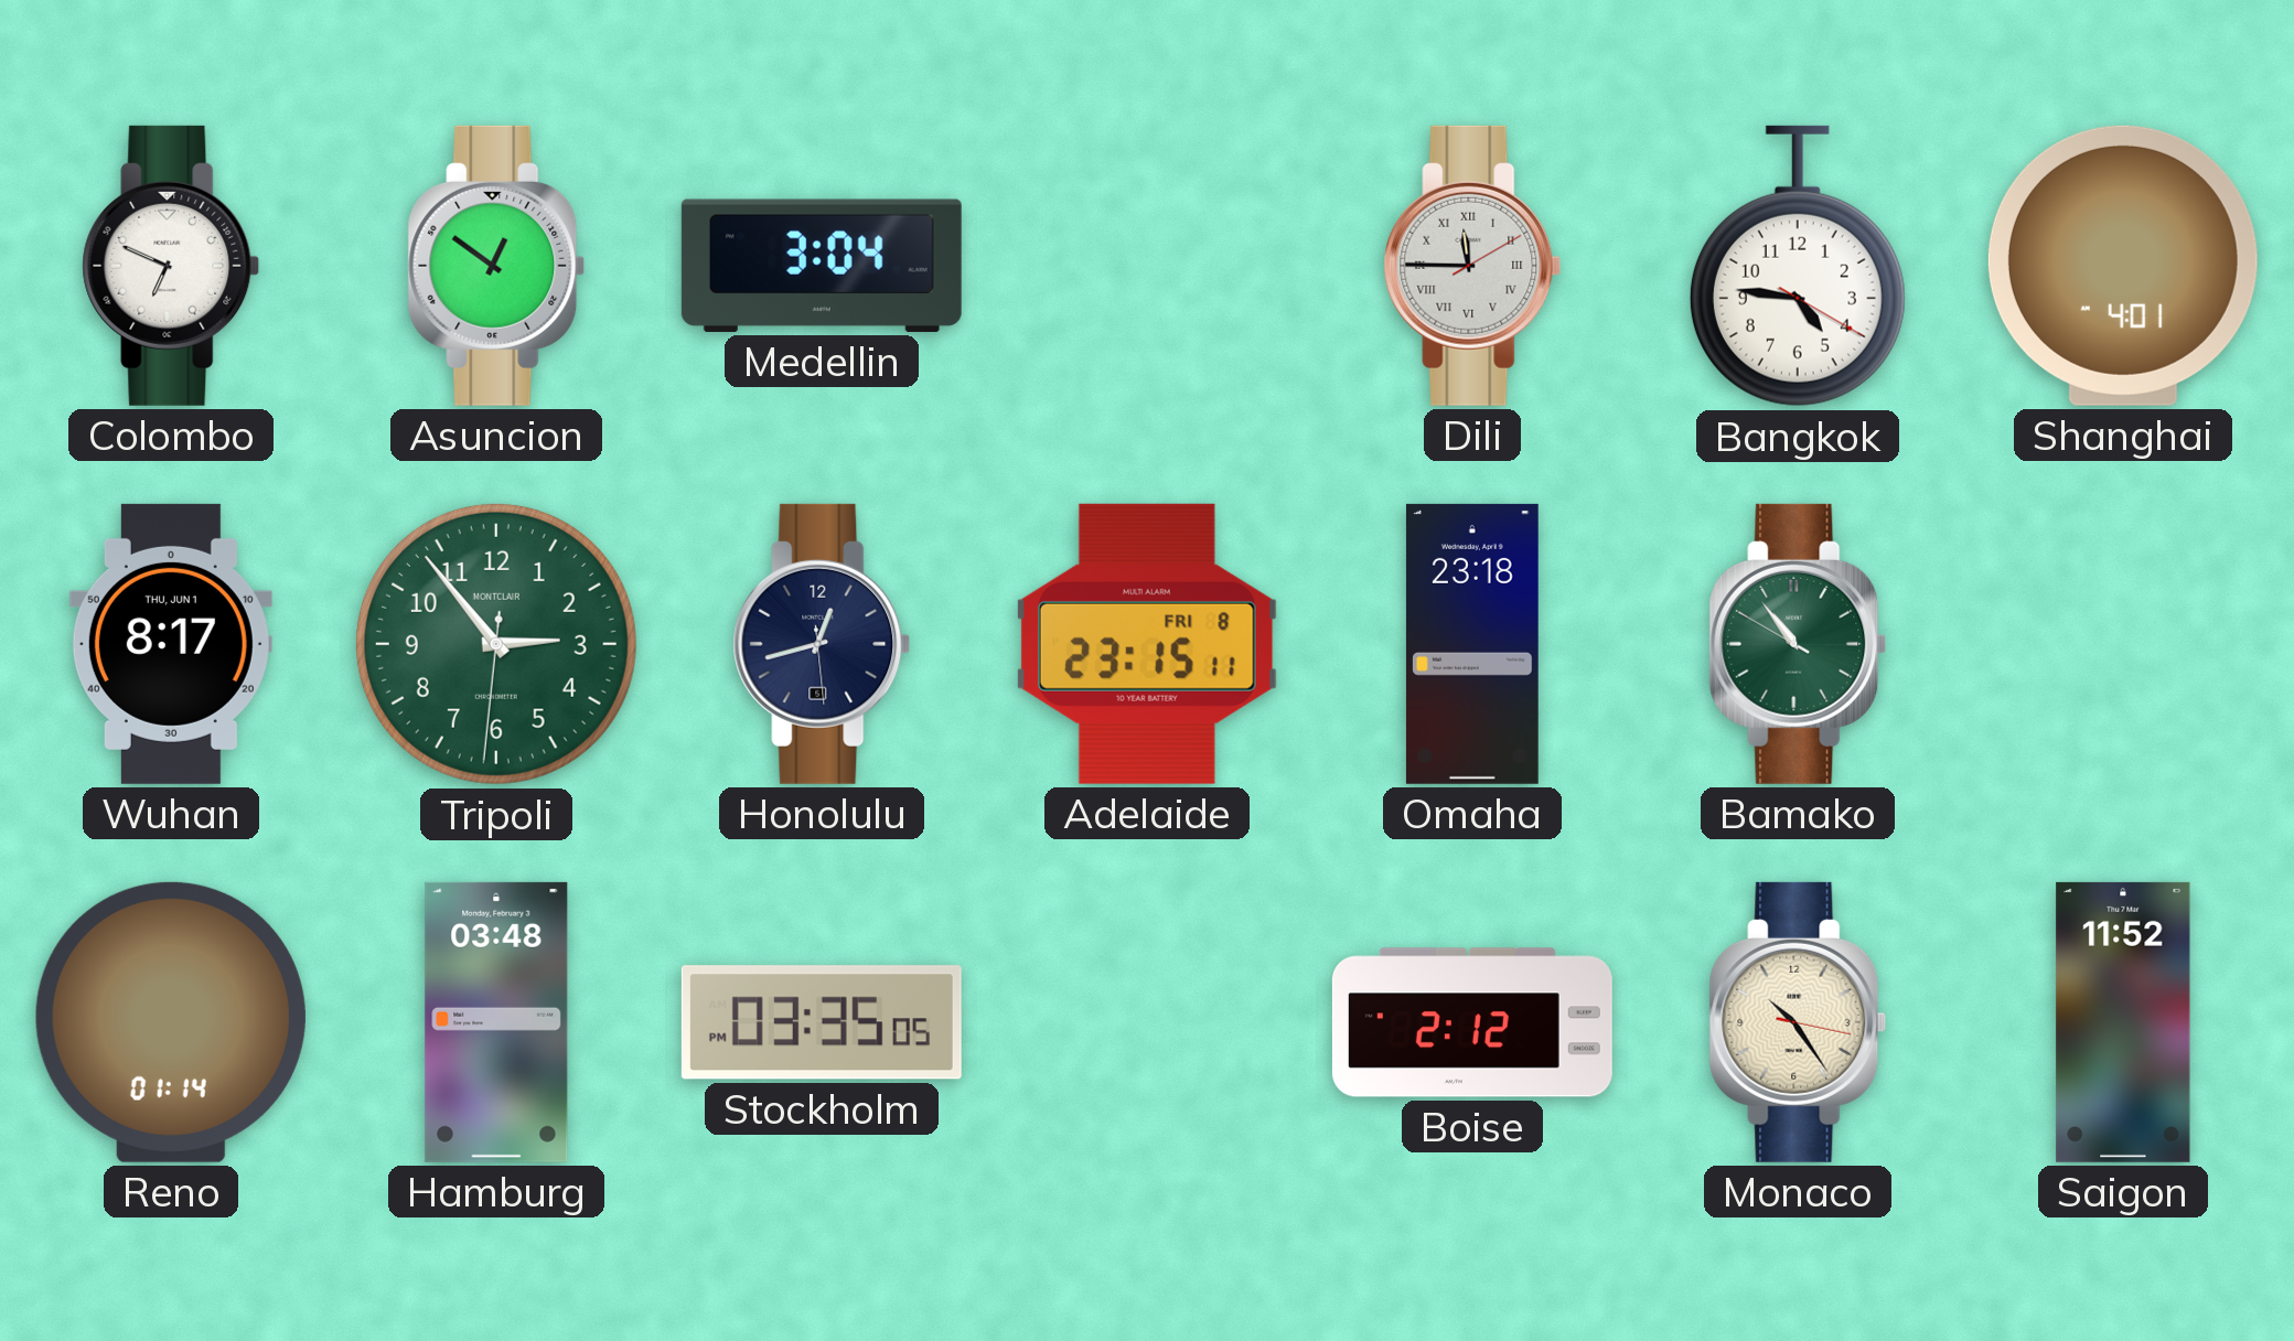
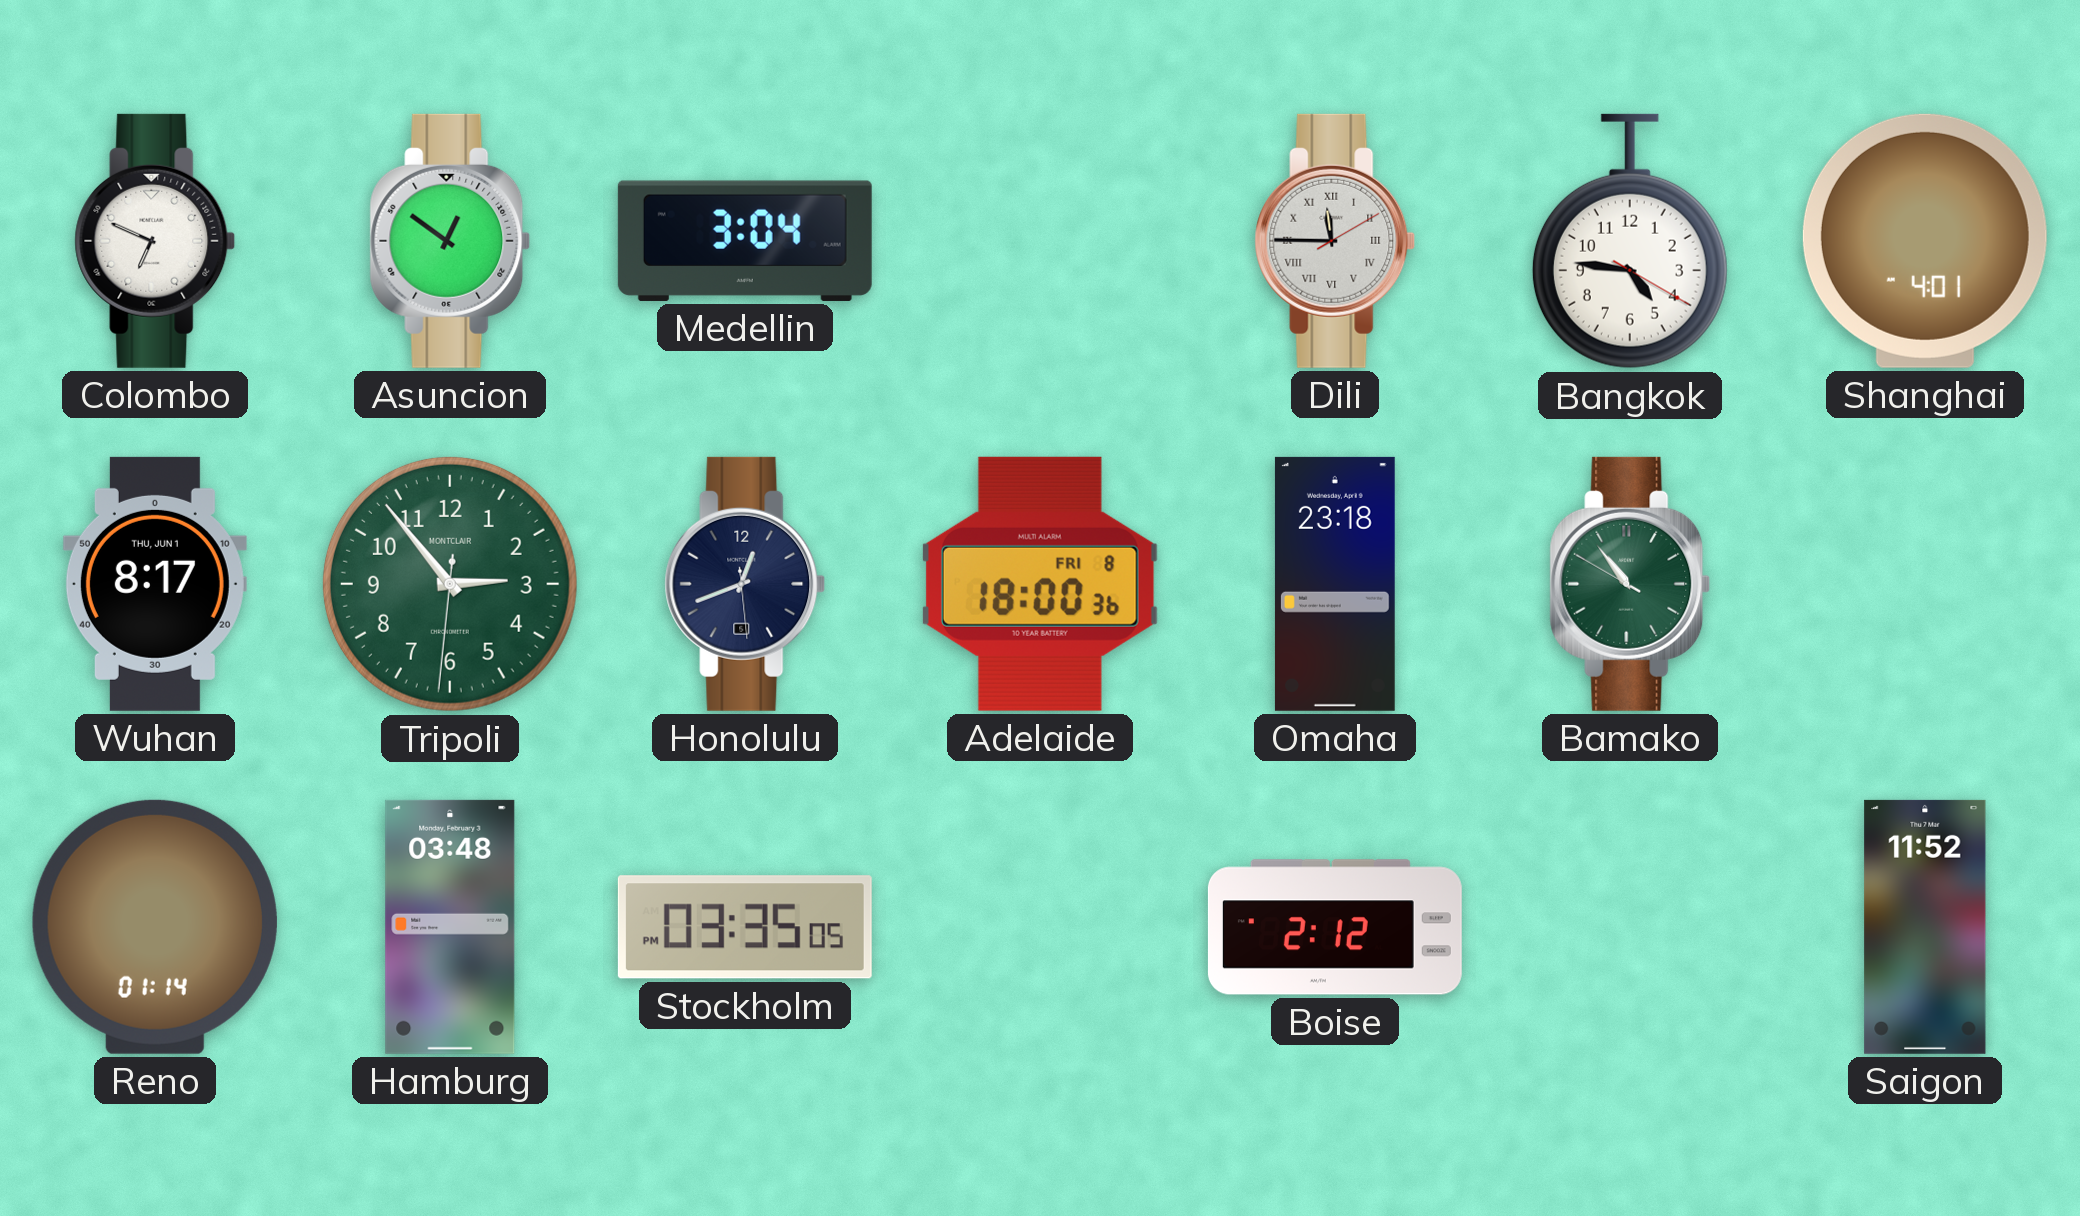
Honolulu: 12:42 -> 12:41 (745, 584)
Adelaide: 23:15 -> 18:00 (1040, 584)
Monaco: 10:24 -> none (1798, 1022)
